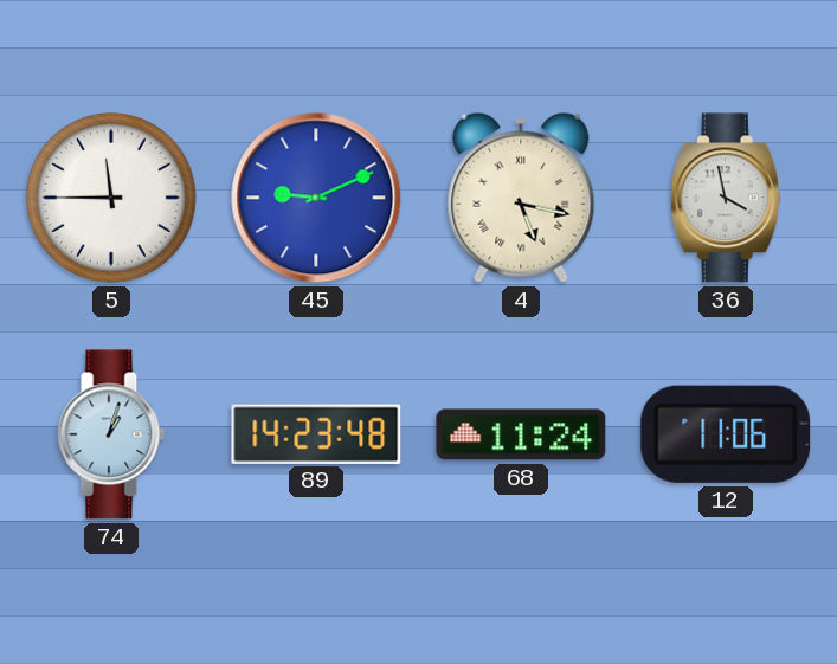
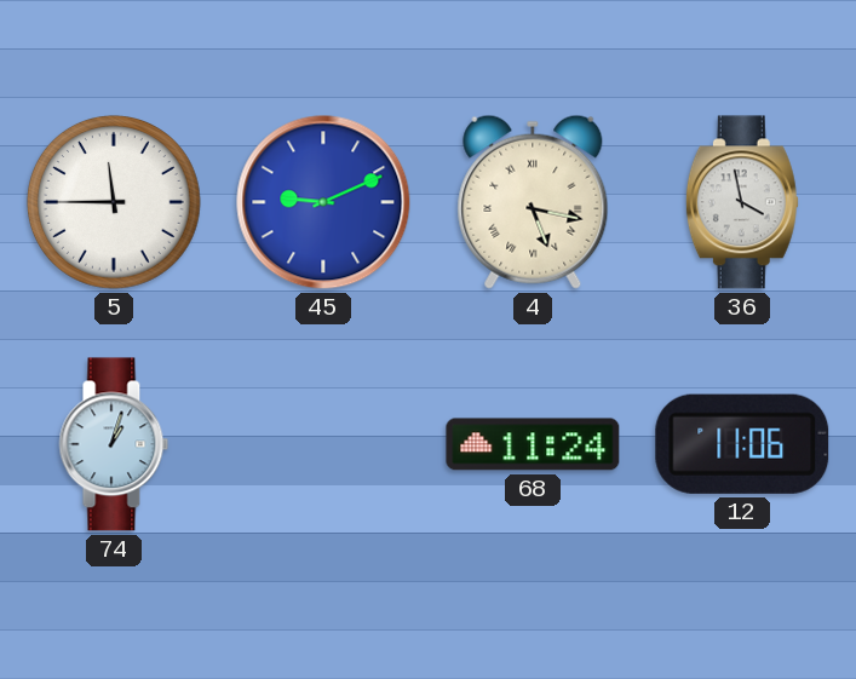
89: 14:23 -> none (316, 433)
